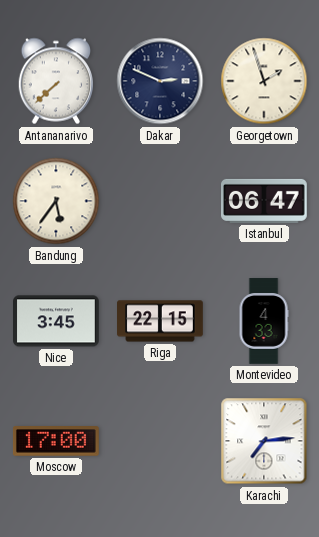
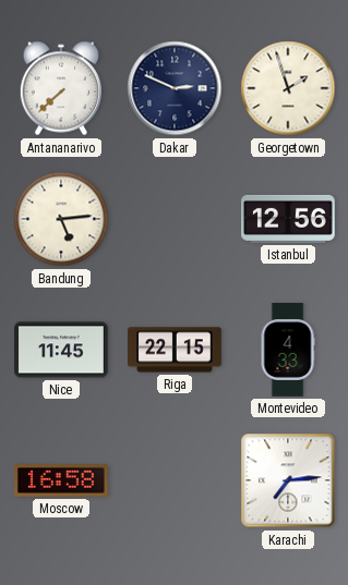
Bandung: 5:36 -> 5:14 (61, 219)
Istanbul: 06:47 -> 12:56 (289, 219)
Nice: 3:45 -> 11:45 (62, 350)
Moscow: 17:00 -> 16:58 (61, 480)
